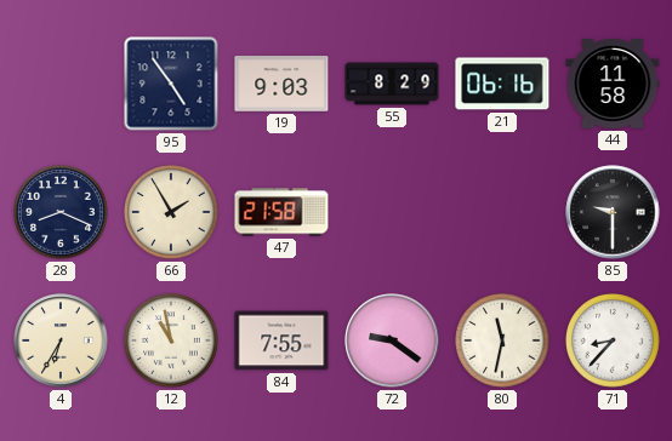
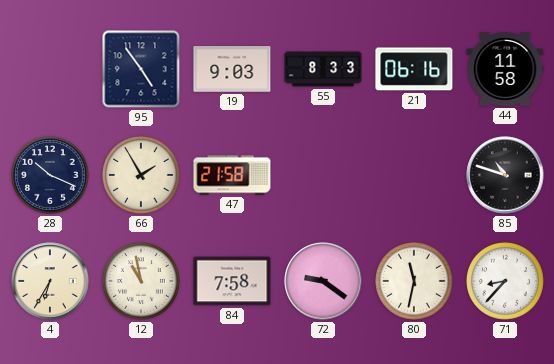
55: 8:29 -> 8:33 (323, 69)
28: 8:19 -> 10:19 (50, 175)
85: 9:30 -> 10:48 (505, 175)
84: 7:55 -> 7:58 (232, 281)
